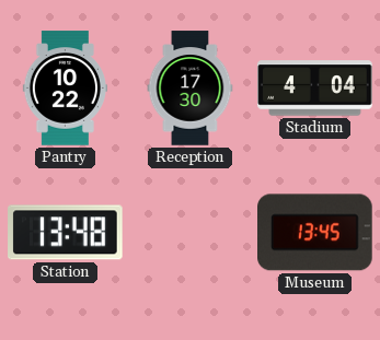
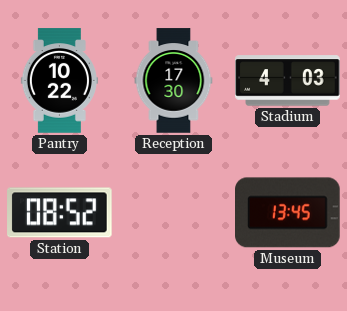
Stadium: 4:04 -> 4:03 (288, 81)
Station: 13:48 -> 08:52 (60, 213)
